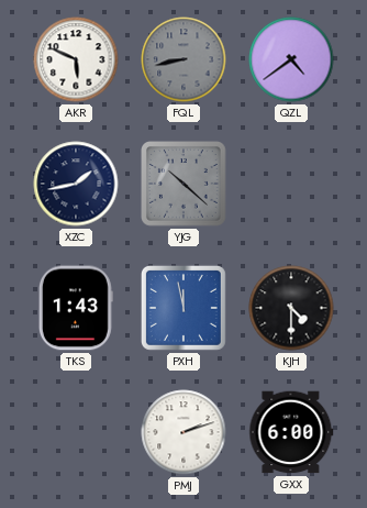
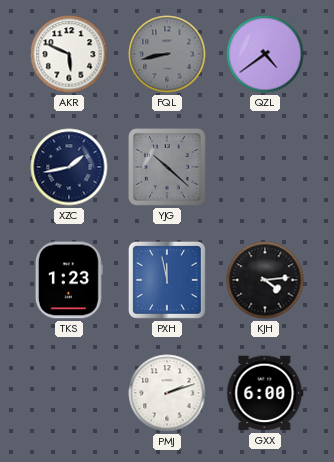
TKS: 1:43 -> 1:23 (69, 280)
KJH: 4:30 -> 4:14 (265, 280)
